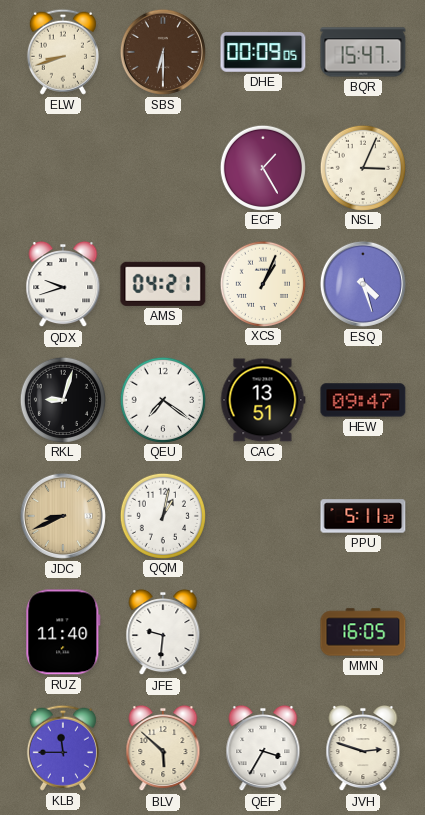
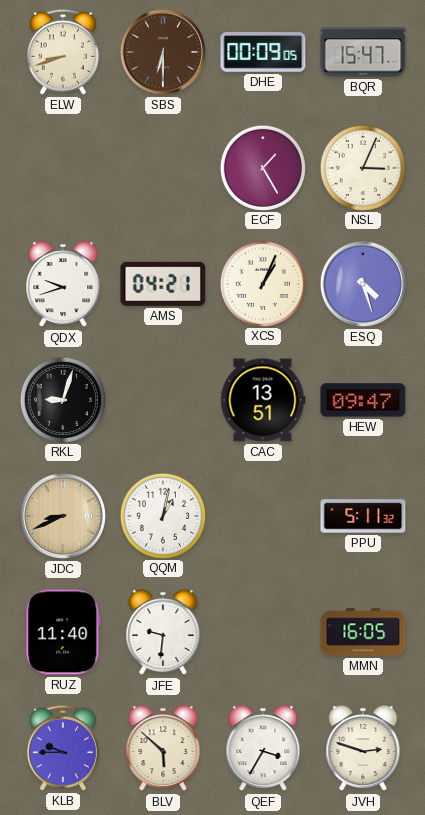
QEU: 7:21 -> none (162, 399)
KLB: 11:45 -> 9:45 (63, 748)
